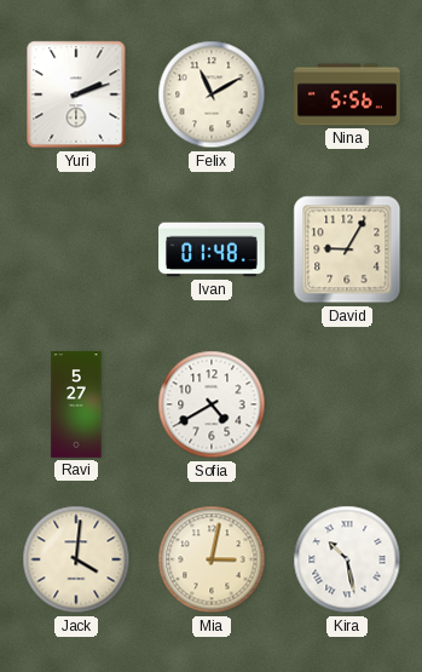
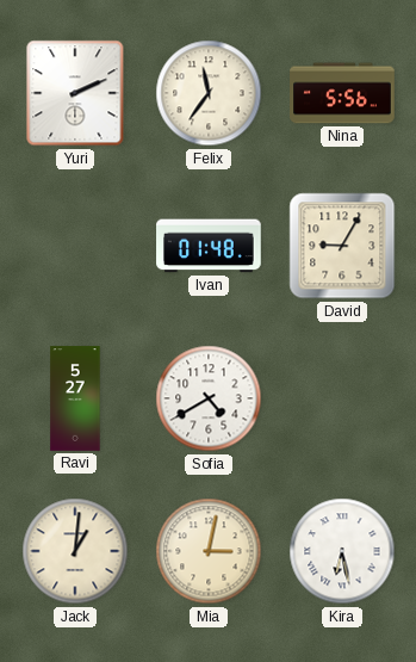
Yuri: 2:12 -> 2:11 (75, 93)
Felix: 11:10 -> 11:36 (209, 93)
Jack: 4:01 -> 1:01 (75, 551)
Kira: 10:28 -> 6:28 (342, 551)
